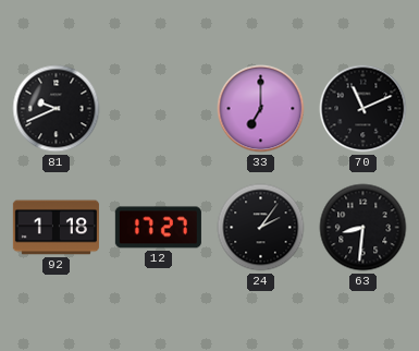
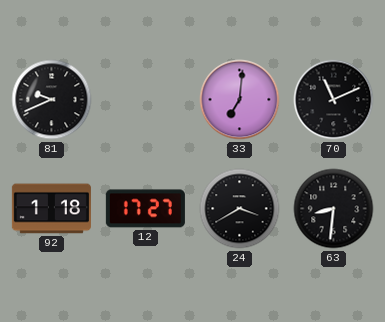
33: 7:00 -> 7:01 (240, 100)
24: 2:06 -> 3:40 (240, 209)
